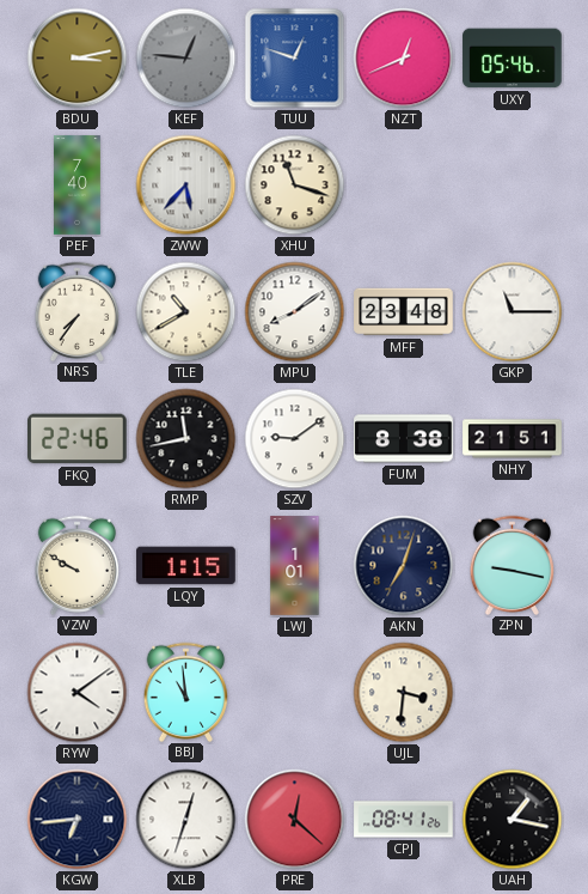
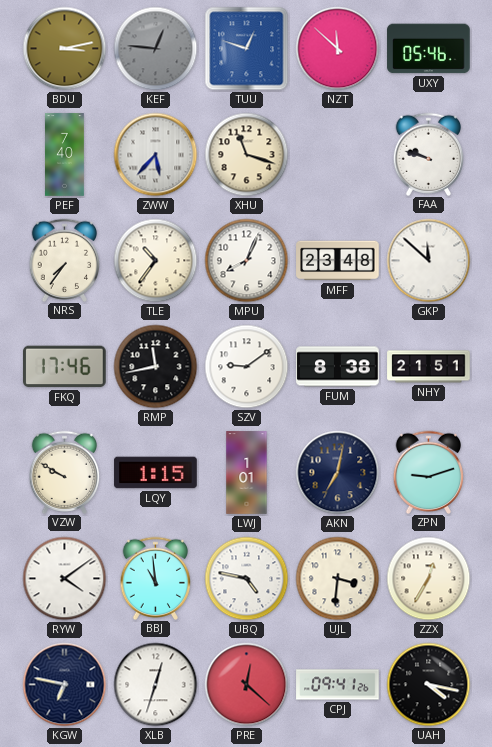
NZT: 12:41 -> 11:52 (338, 49)
FAA: none -> 9:48 (429, 154)
TLE: 10:40 -> 10:36 (156, 261)
MPU: 8:09 -> 8:04 (247, 261)
GKP: 11:15 -> 11:52 (429, 261)
FKQ: 22:46 -> 17:46 (65, 367)
AKN: 7:03 -> 7:02 (338, 473)
ZPN: 9:17 -> 9:12 (429, 472)
UBQ: none -> 4:47 (247, 579)
ZZX: none -> 12:35 (429, 579)
KGW: 6:44 -> 6:47 (65, 685)
CPJ: 08:41 -> 09:41 (338, 685)
UAH: 1:17 -> 4:17 (429, 685)
